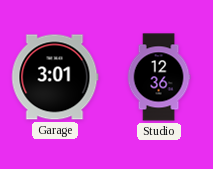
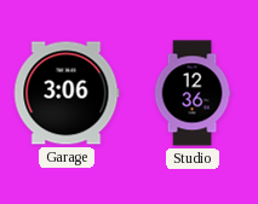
Garage: 3:01 -> 3:06 (67, 93)
